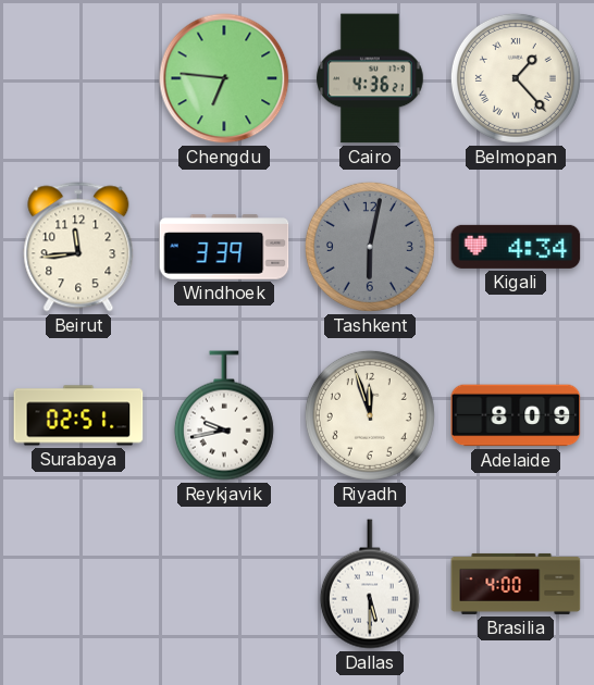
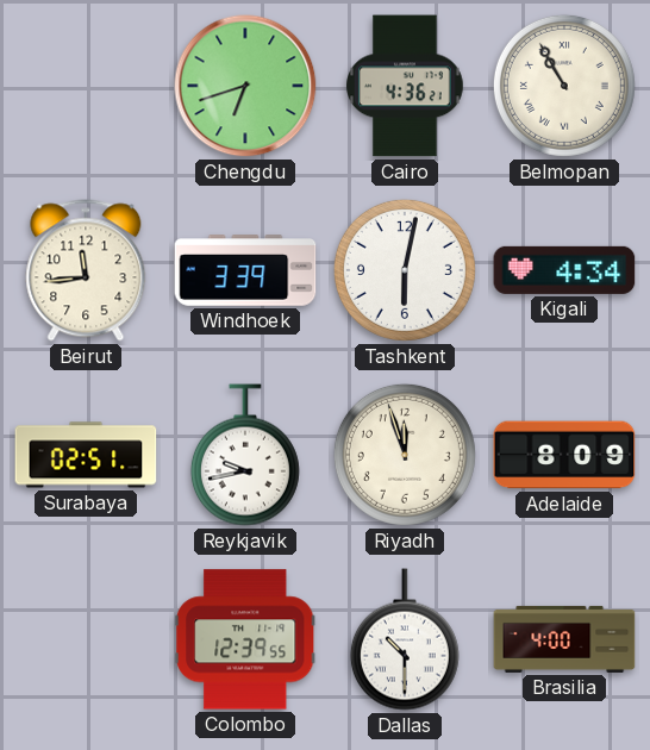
Chengdu: 6:46 -> 6:42 (245, 86)
Belmopan: 1:23 -> 10:55 (564, 86)
Tashkent dial: grey -> white (405, 270)
Colombo: none -> 12:39 (246, 639)
Dallas: 5:30 -> 10:30 (405, 639)
